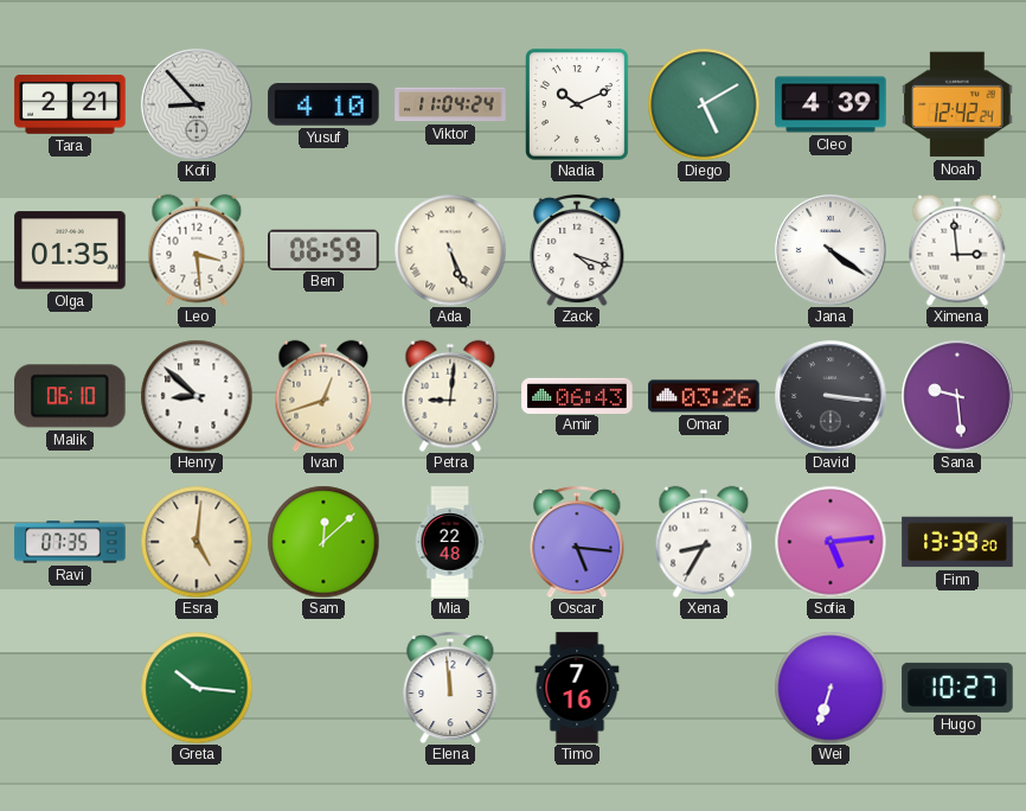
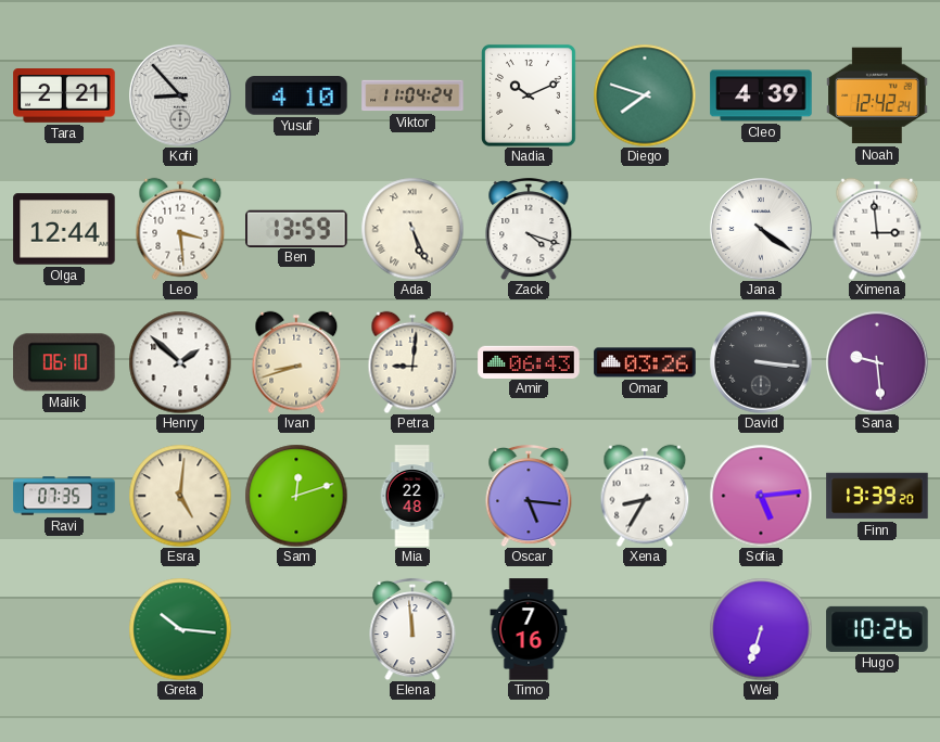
Diego: 5:10 -> 7:48 (645, 95)
Olga: 01:35 -> 12:44 (64, 229)
Ben: 06:59 -> 13:59 (296, 228)
Henry: 8:52 -> 1:52 (180, 362)
Ivan: 12:42 -> 8:42 (296, 362)
Sam: 12:08 -> 12:12 (296, 496)
Hugo: 10:27 -> 10:26 (877, 629)
